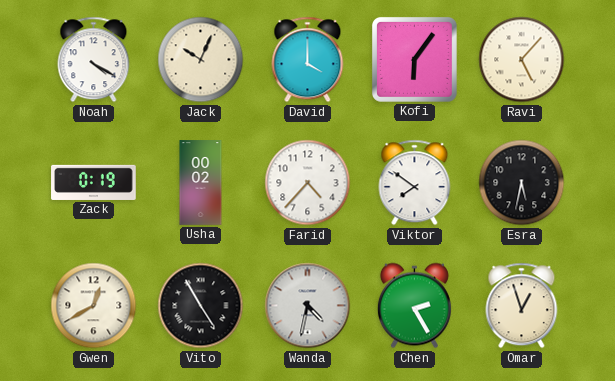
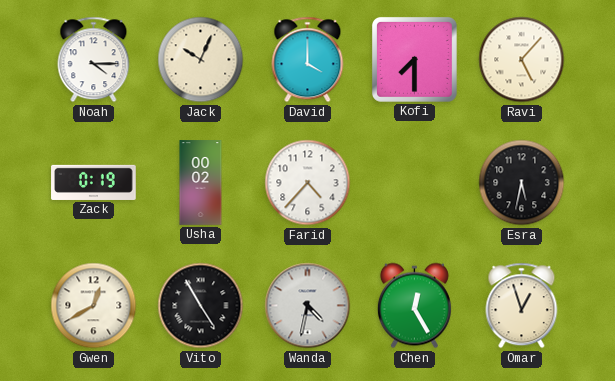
Noah: 4:20 -> 4:15 (94, 60)
Kofi: 6:06 -> 7:30 (414, 59)
Viktor: 7:51 -> none (415, 183)
Chen: 2:25 -> 12:25 (414, 306)
